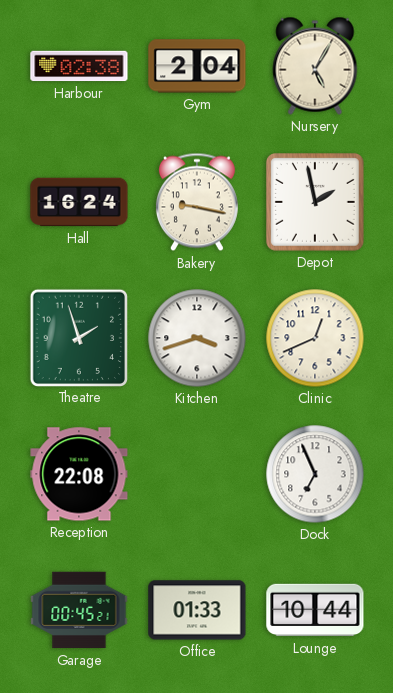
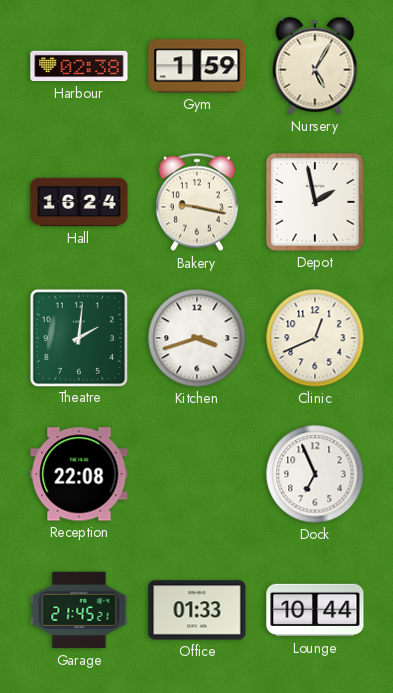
Gym: 2:04 -> 1:59 (197, 66)
Theatre: 1:57 -> 2:01 (78, 337)
Garage: 00:45 -> 21:45 (79, 610)
